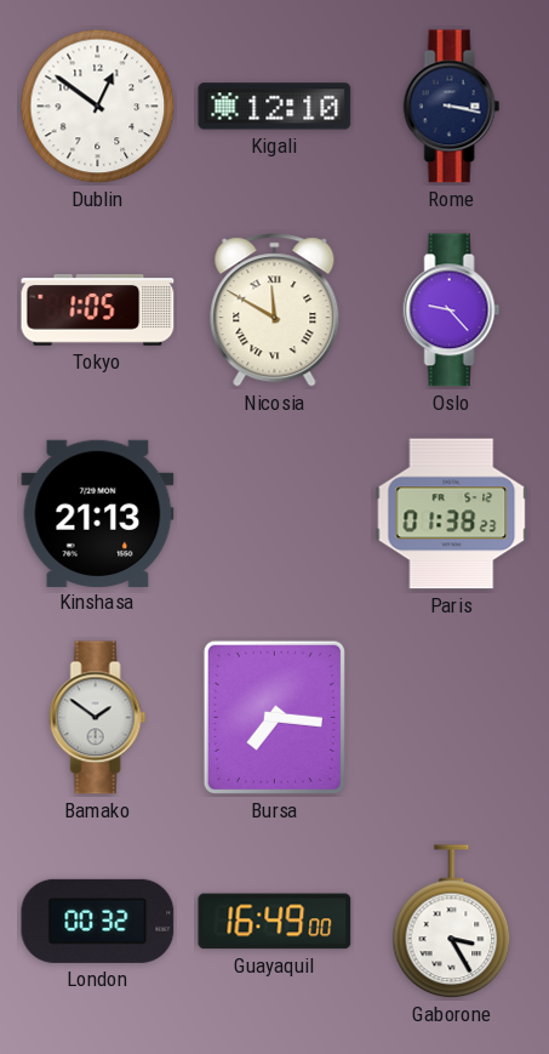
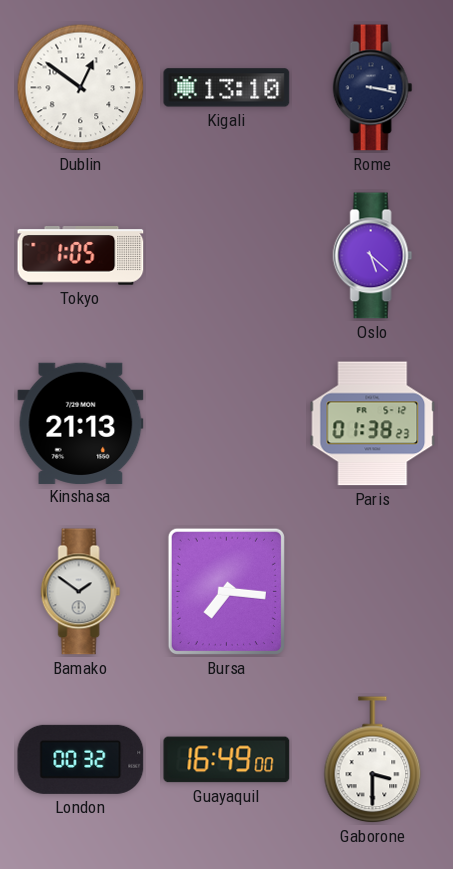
Kigali: 12:10 -> 13:10 (227, 88)
Nicosia: 11:50 -> none (275, 310)
Oslo: 9:23 -> 5:22 (373, 256)
Gaborone: 3:25 -> 3:30 (373, 760)
